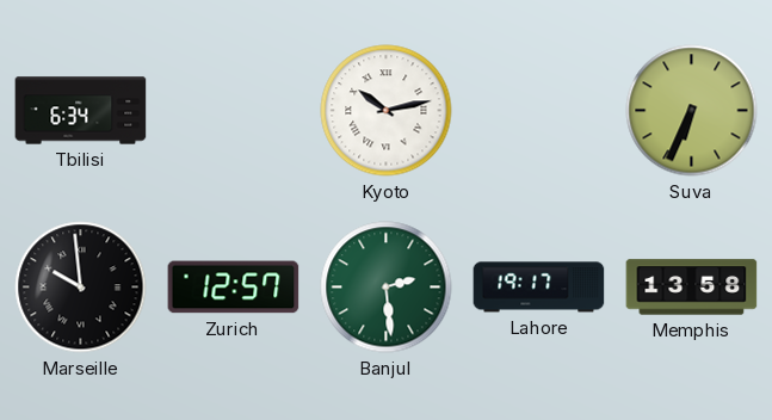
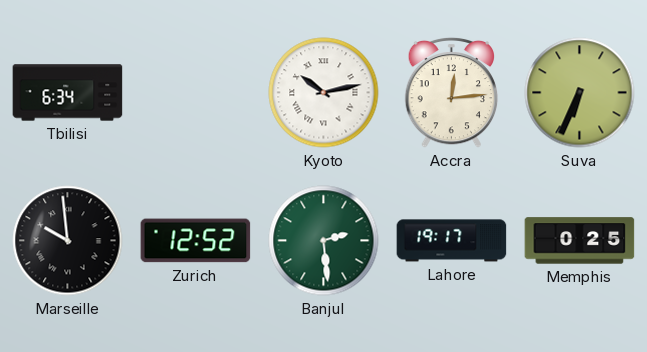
Accra: none -> 12:14 (452, 92)
Zurich: 12:57 -> 12:52 (196, 241)
Memphis: 13:58 -> 0:25 (580, 241)
